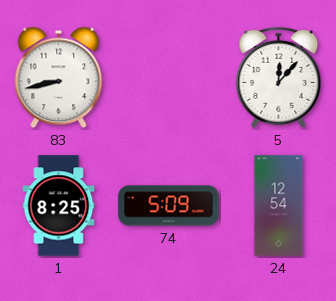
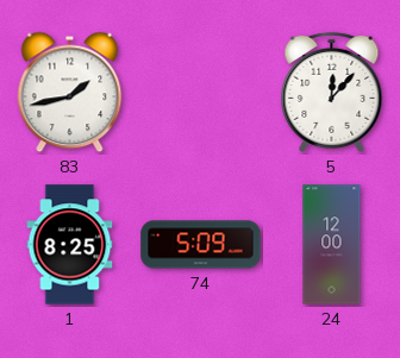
83: 8:43 -> 1:43 (70, 93)
24: 12:54 -> 12:00 (332, 245)
